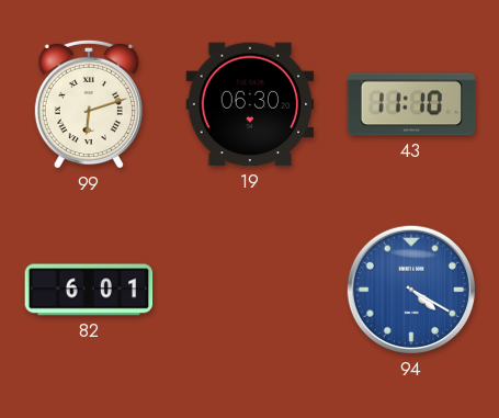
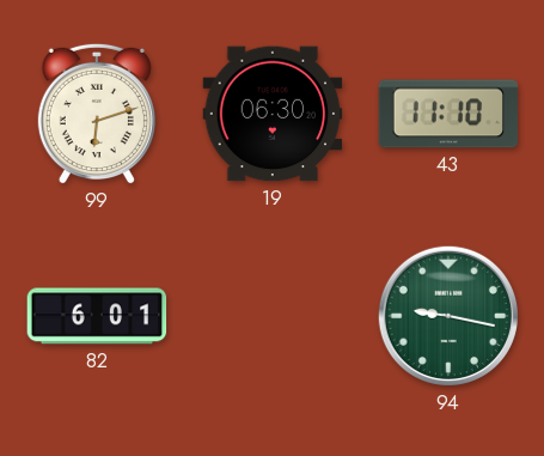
94: 4:20 -> 9:17 (448, 316)
94 dial: blue -> green (448, 316)
